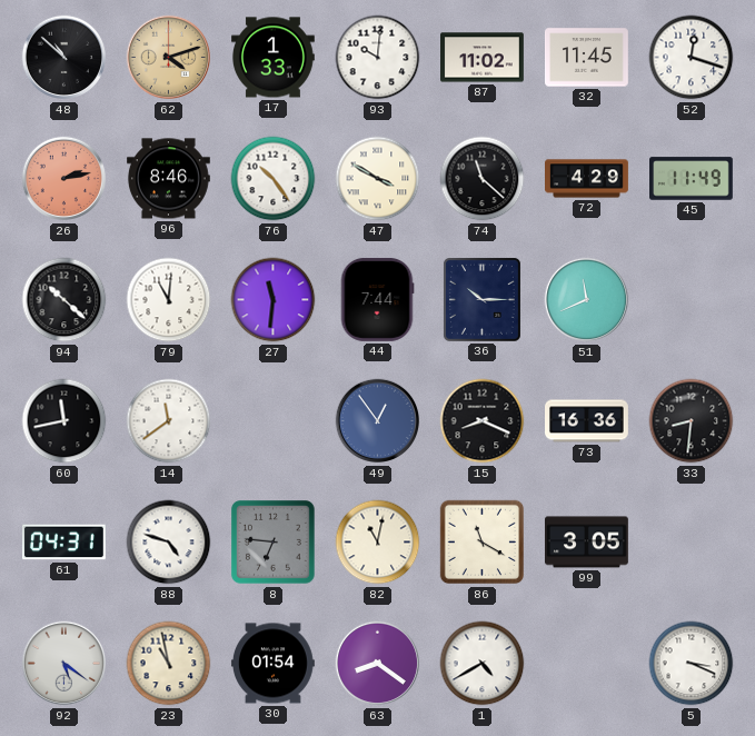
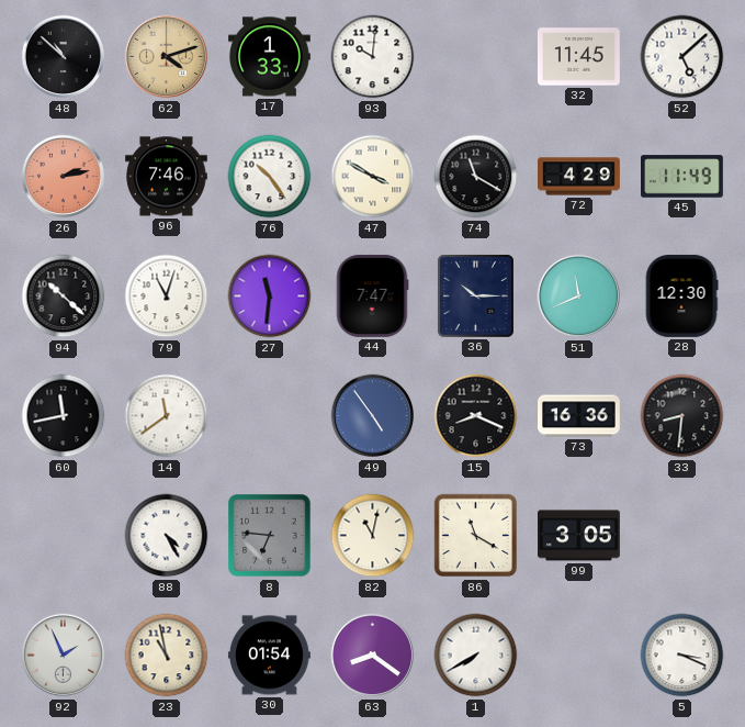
87: 11:02 -> none (483, 58)
52: 12:18 -> 5:08 (682, 57)
96: 8:46 -> 7:46 (167, 177)
74: 11:22 -> 11:20 (476, 177)
79: 11:01 -> 11:03 (167, 297)
44: 7:44 -> 7:47 (372, 295)
28: none -> 12:30 (681, 295)
49: 12:54 -> 4:54 (373, 416)
61: 04:31 -> none (64, 543)
88: 4:48 -> 4:25 (167, 536)
92: 5:21 -> 1:56 (64, 656)
1: 4:40 -> 7:40 (476, 656)
